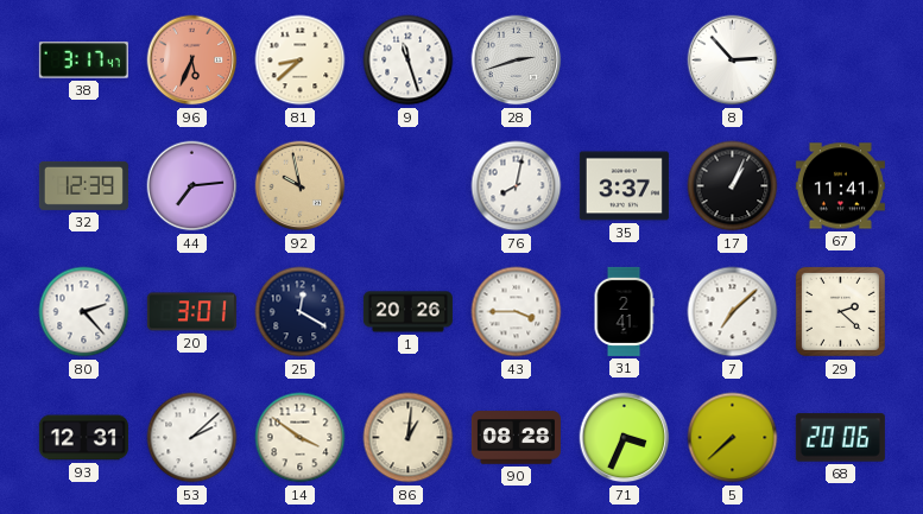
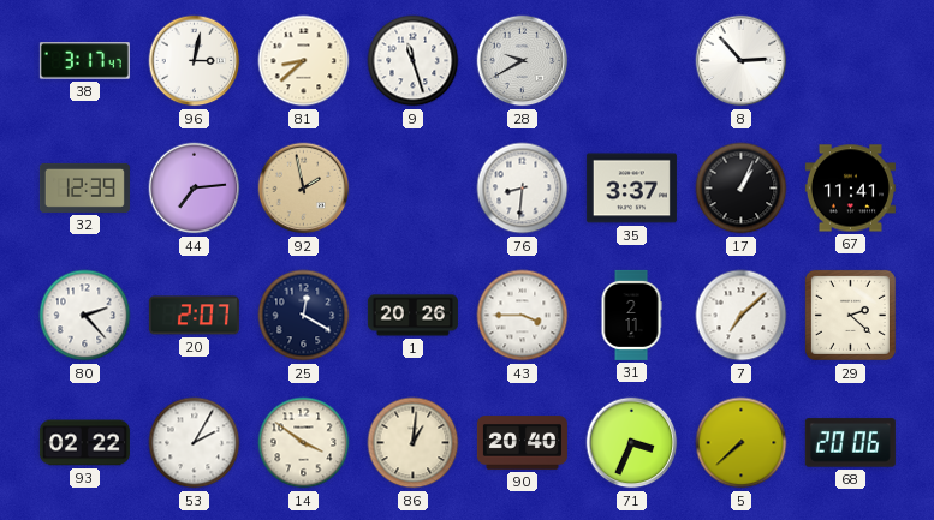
96: 5:34 -> 3:02 (195, 61)
96 dial: salmon -> white (195, 61)
28: 2:42 -> 9:40 (523, 61)
92: 9:58 -> 1:58 (304, 189)
76: 8:02 -> 8:31 (523, 189)
20: 3:01 -> 2:07 (194, 316)
31: 2:41 -> 2:11 (631, 315)
93: 12:31 -> 02:22 (84, 443)
53: 2:08 -> 2:05 (195, 443)
90: 08:28 -> 20:40 (522, 443)
